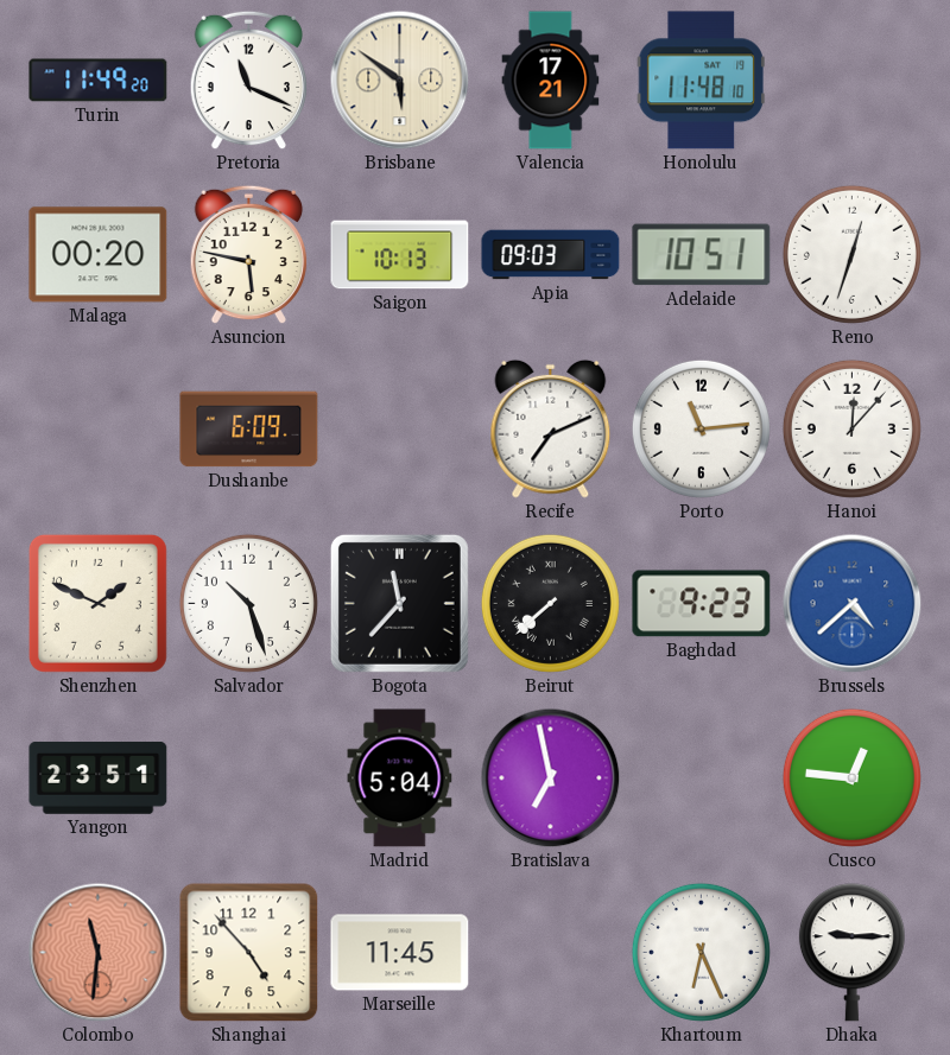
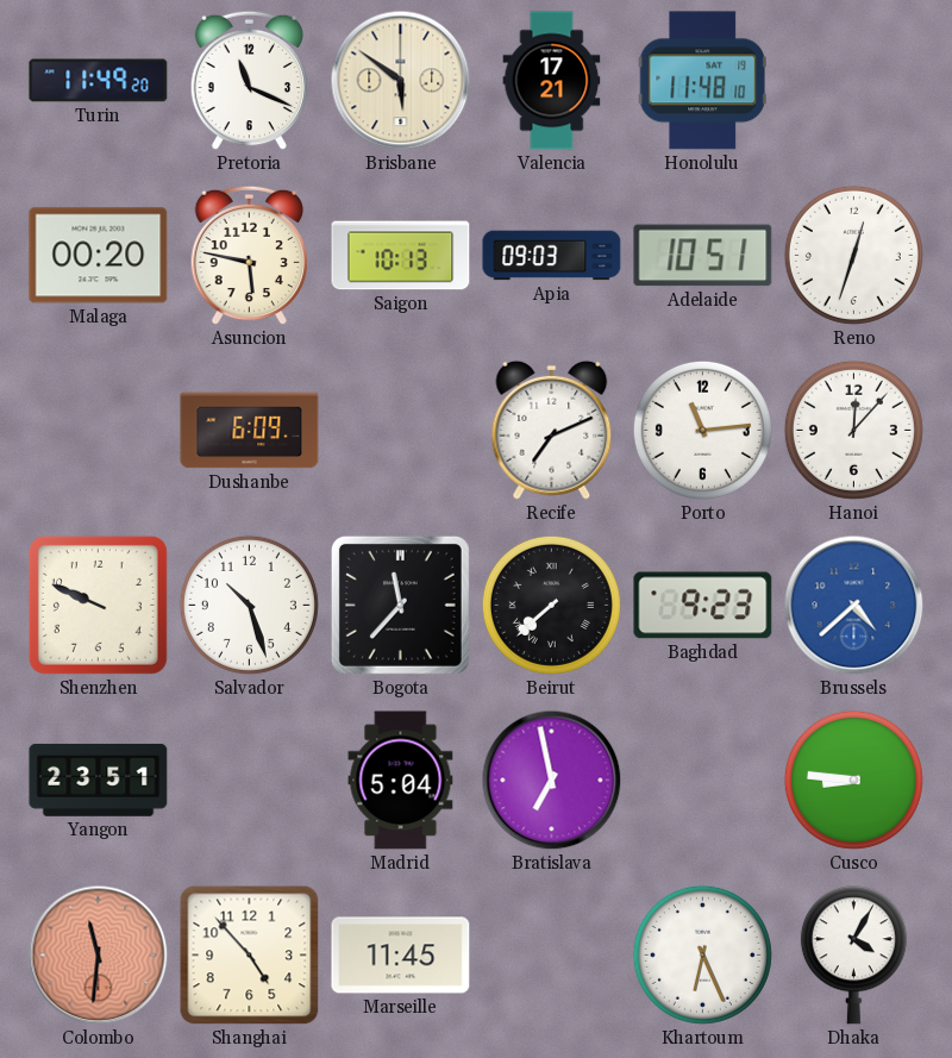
Shenzhen: 1:49 -> 9:49 (98, 605)
Cusco: 12:46 -> 8:46 (853, 780)
Dhaka: 9:15 -> 4:05 (853, 956)
